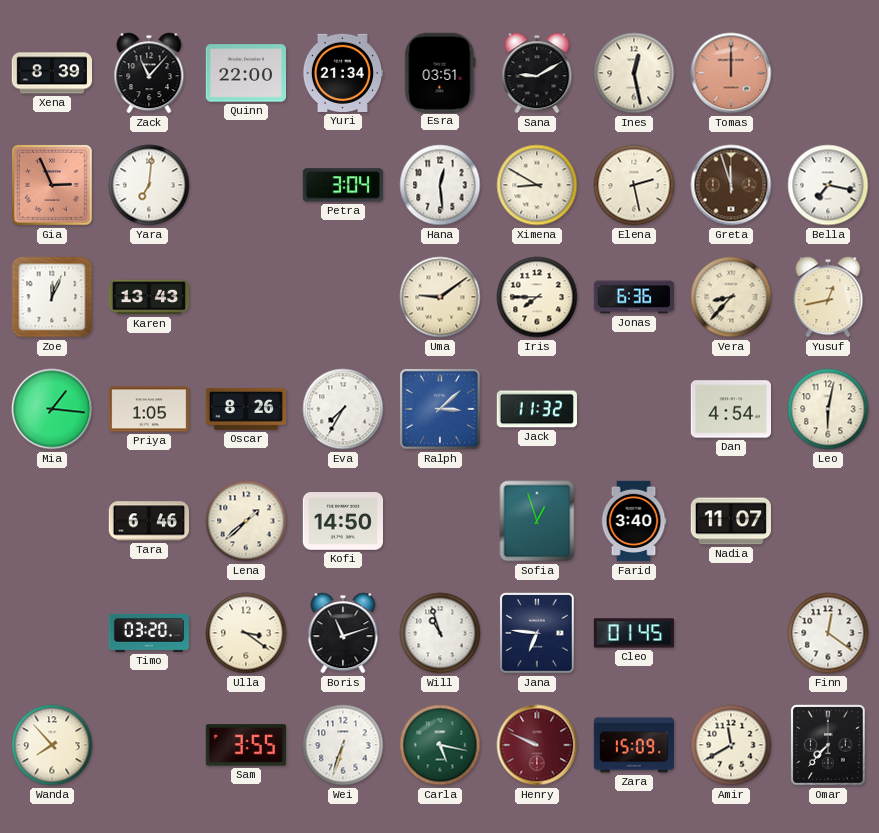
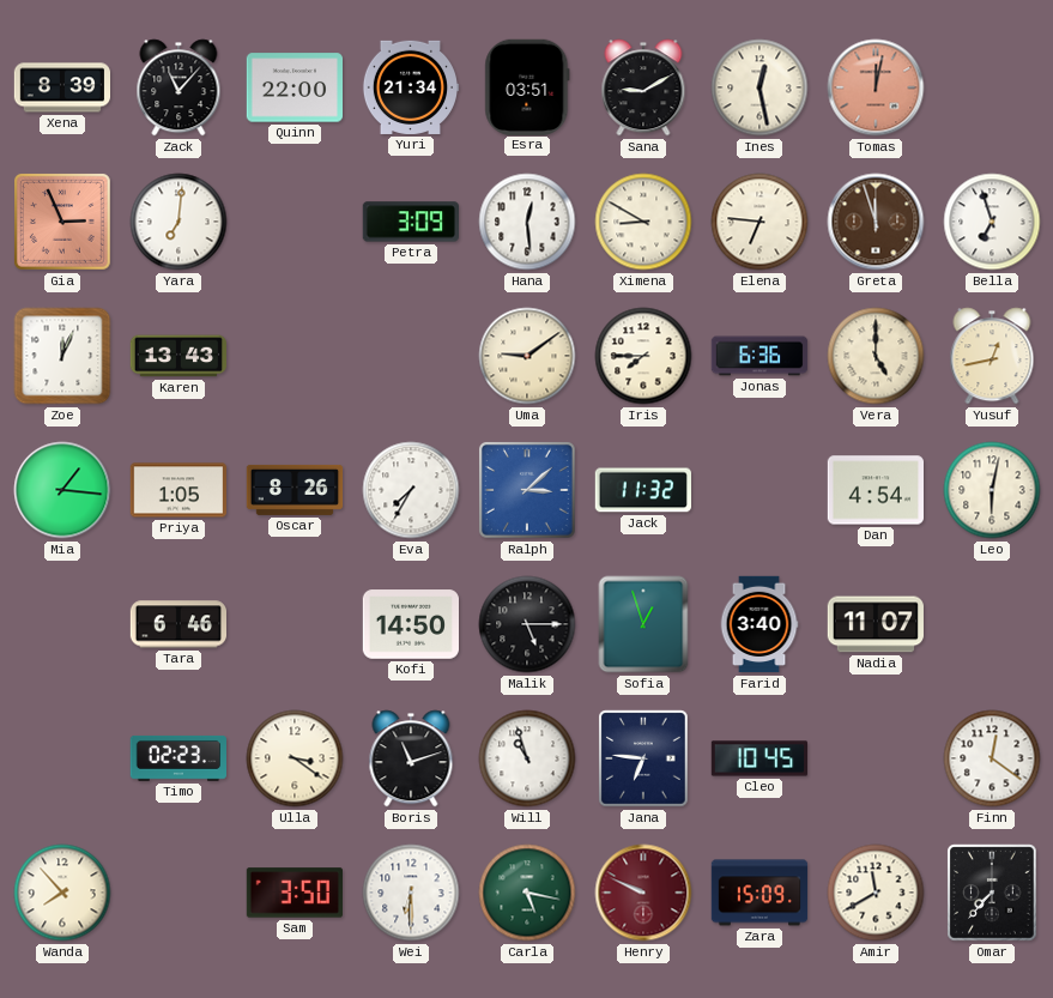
Tomas: 12:00 -> 12:02 (876, 87)
Petra: 3:04 -> 3:09 (410, 222)
Elena: 2:28 -> 6:46 (760, 222)
Bella: 7:17 -> 6:57 (992, 222)
Vera: 8:37 -> 5:00 (876, 356)
Lena: 1:38 -> none (246, 521)
Malik: none -> 5:15 (527, 624)
Timo: 03:20 -> 02:23 (178, 758)
Cleo: 01:45 -> 10:45 (760, 758)
Sam: 3:55 -> 3:50 (293, 893)
Wei: 6:33 -> 6:30 (411, 893)
